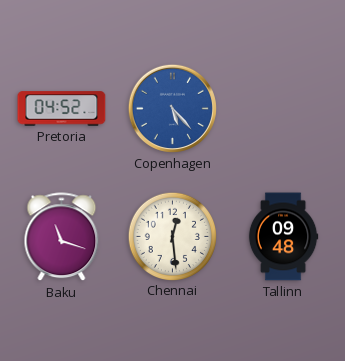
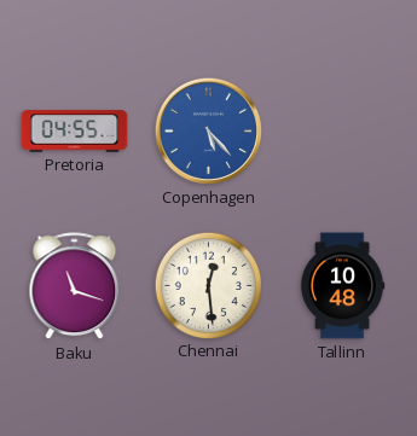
Pretoria: 04:52 -> 04:55 (75, 132)
Tallinn: 09:48 -> 10:48 (342, 286)
